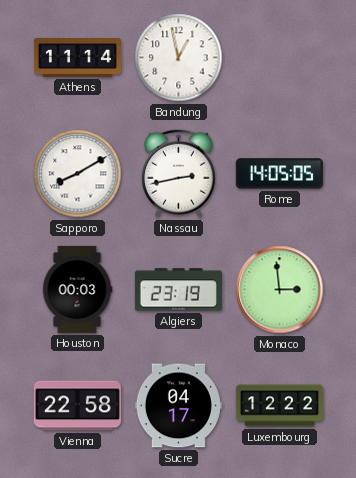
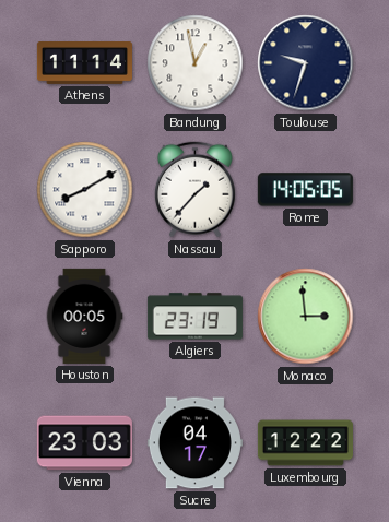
Toulouse: none -> 9:33 (306, 63)
Nassau: 2:43 -> 1:37 (194, 190)
Houston: 00:03 -> 00:05 (84, 316)
Vienna: 22:58 -> 23:03 (84, 443)
